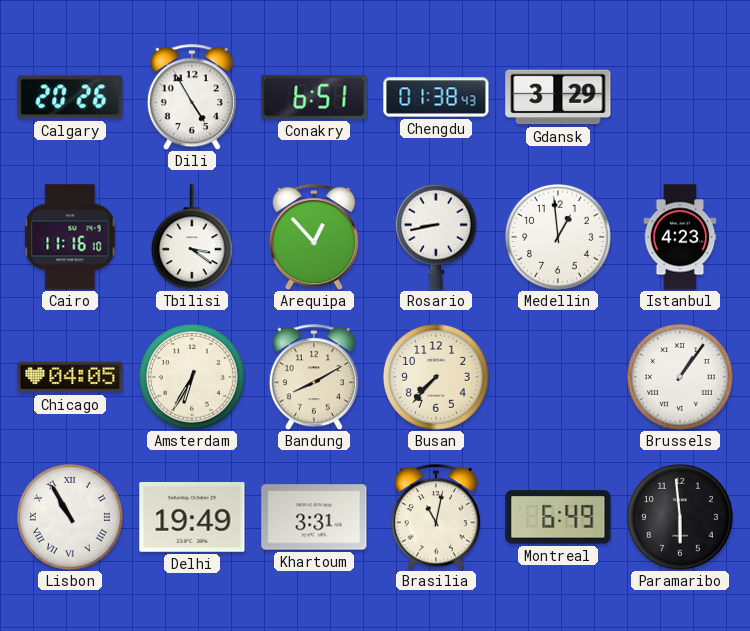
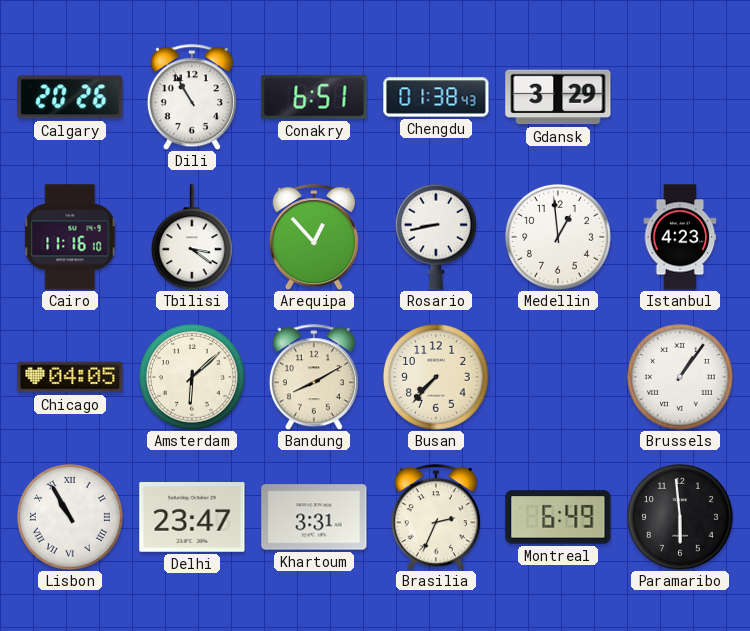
Dili: 4:55 -> 10:55 (192, 97)
Amsterdam: 6:35 -> 6:08 (193, 378)
Delhi: 19:49 -> 23:47 (192, 518)
Brasilia: 11:02 -> 2:34 (436, 517)
